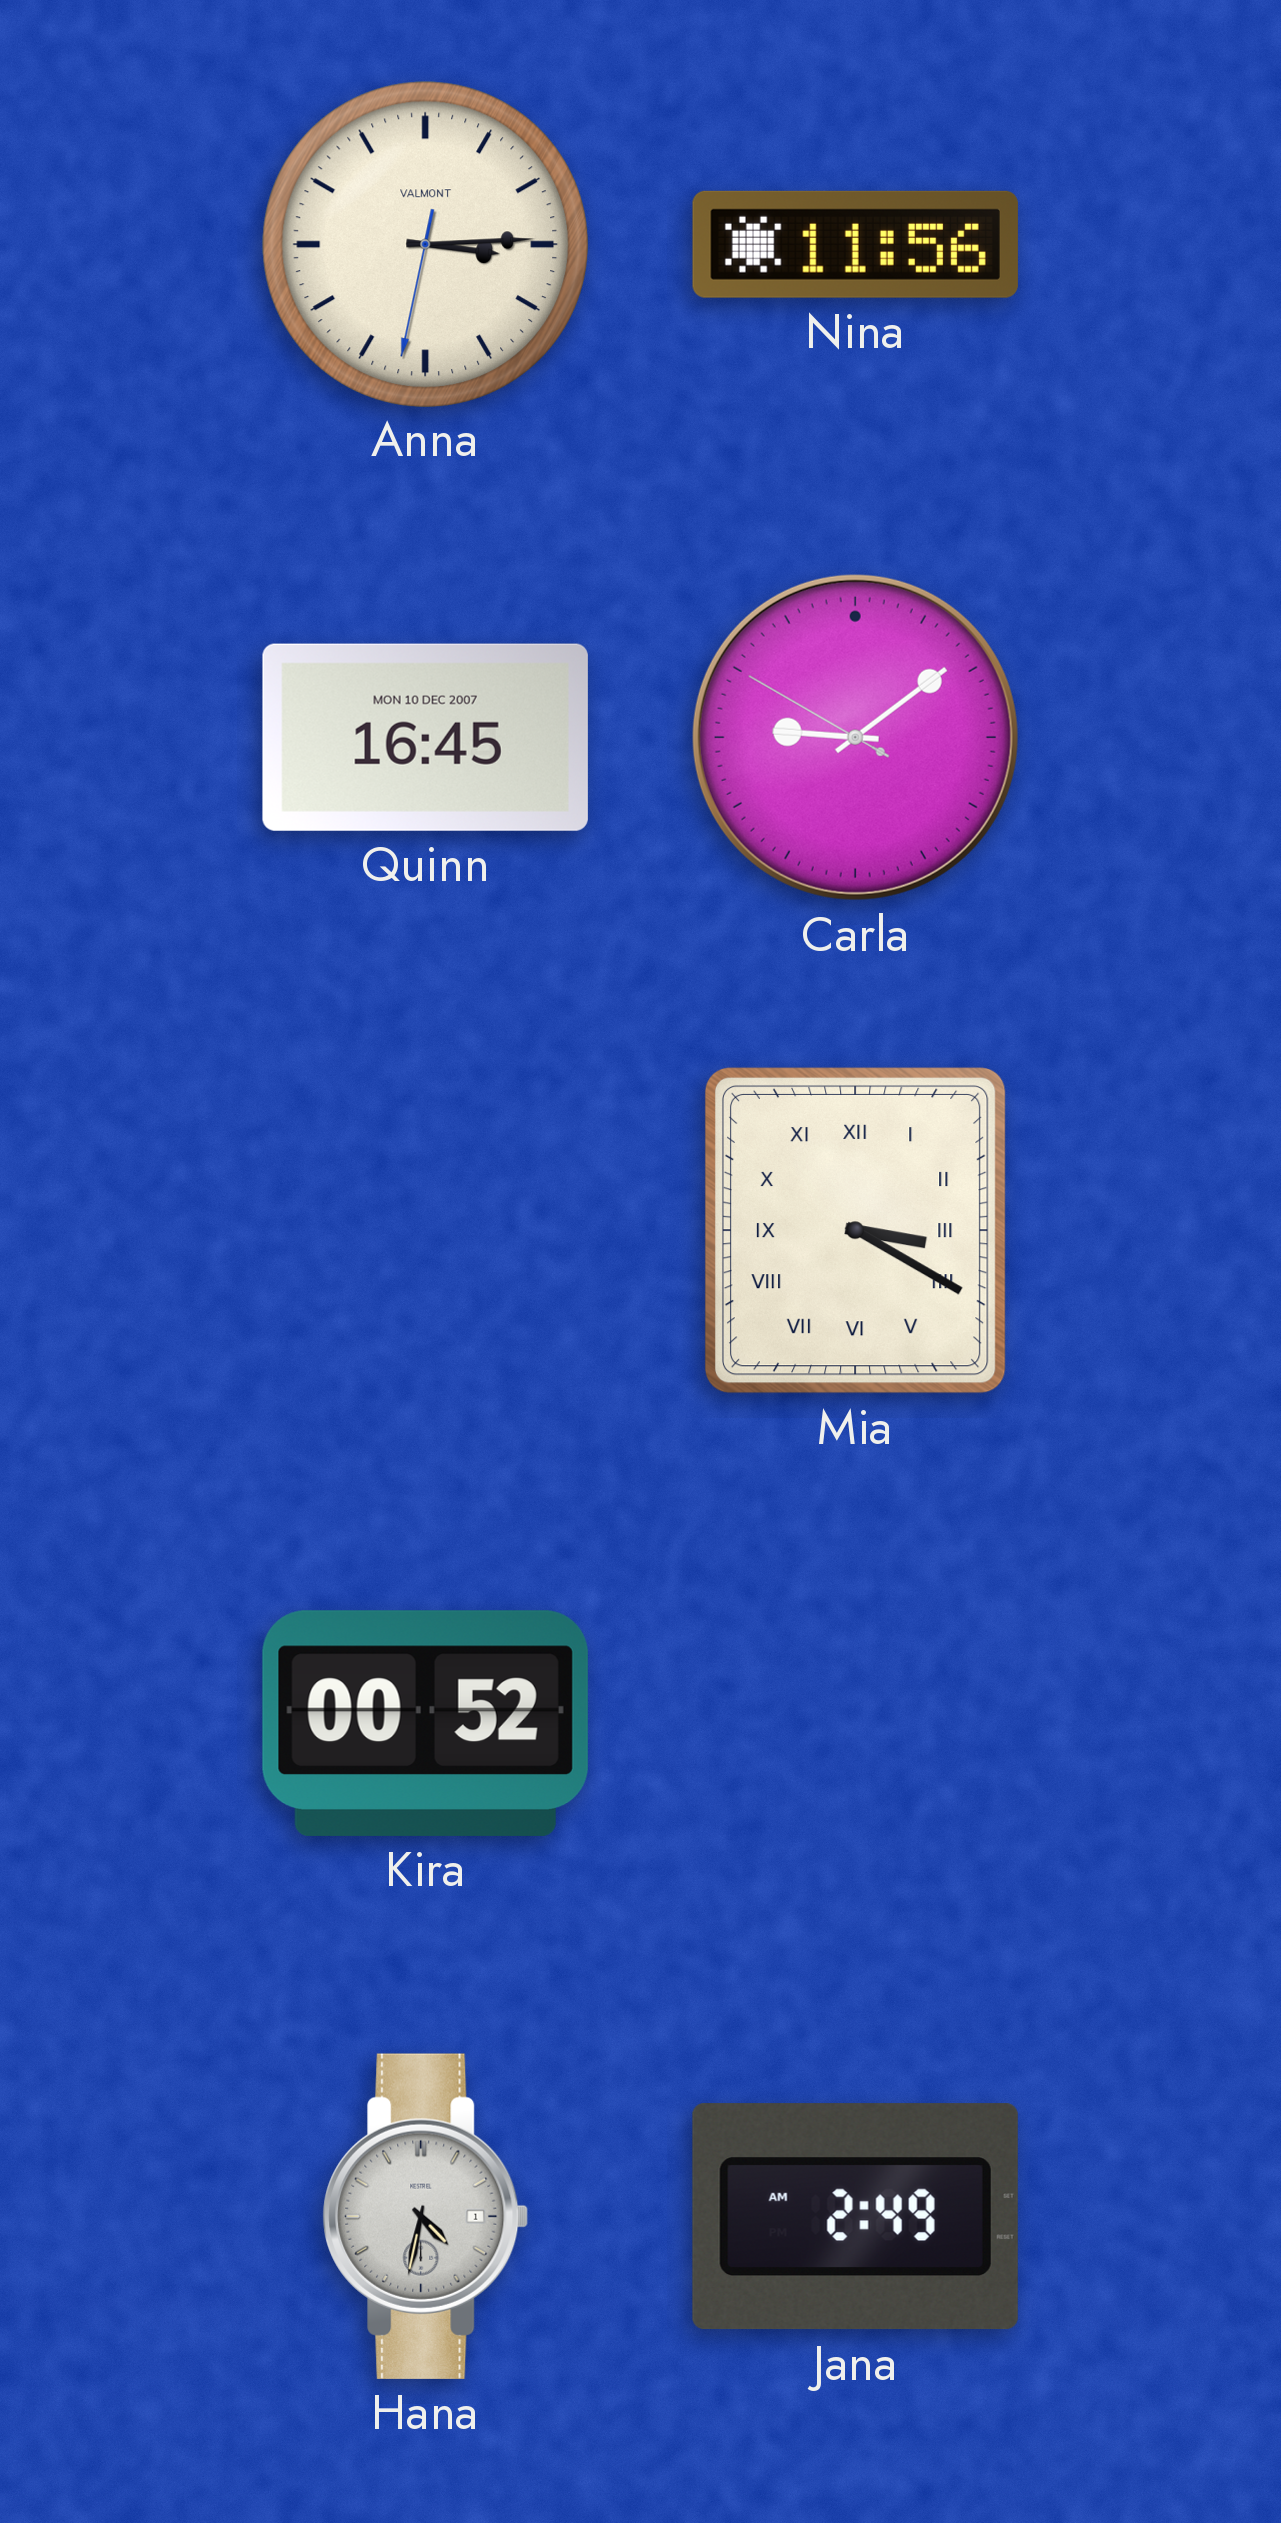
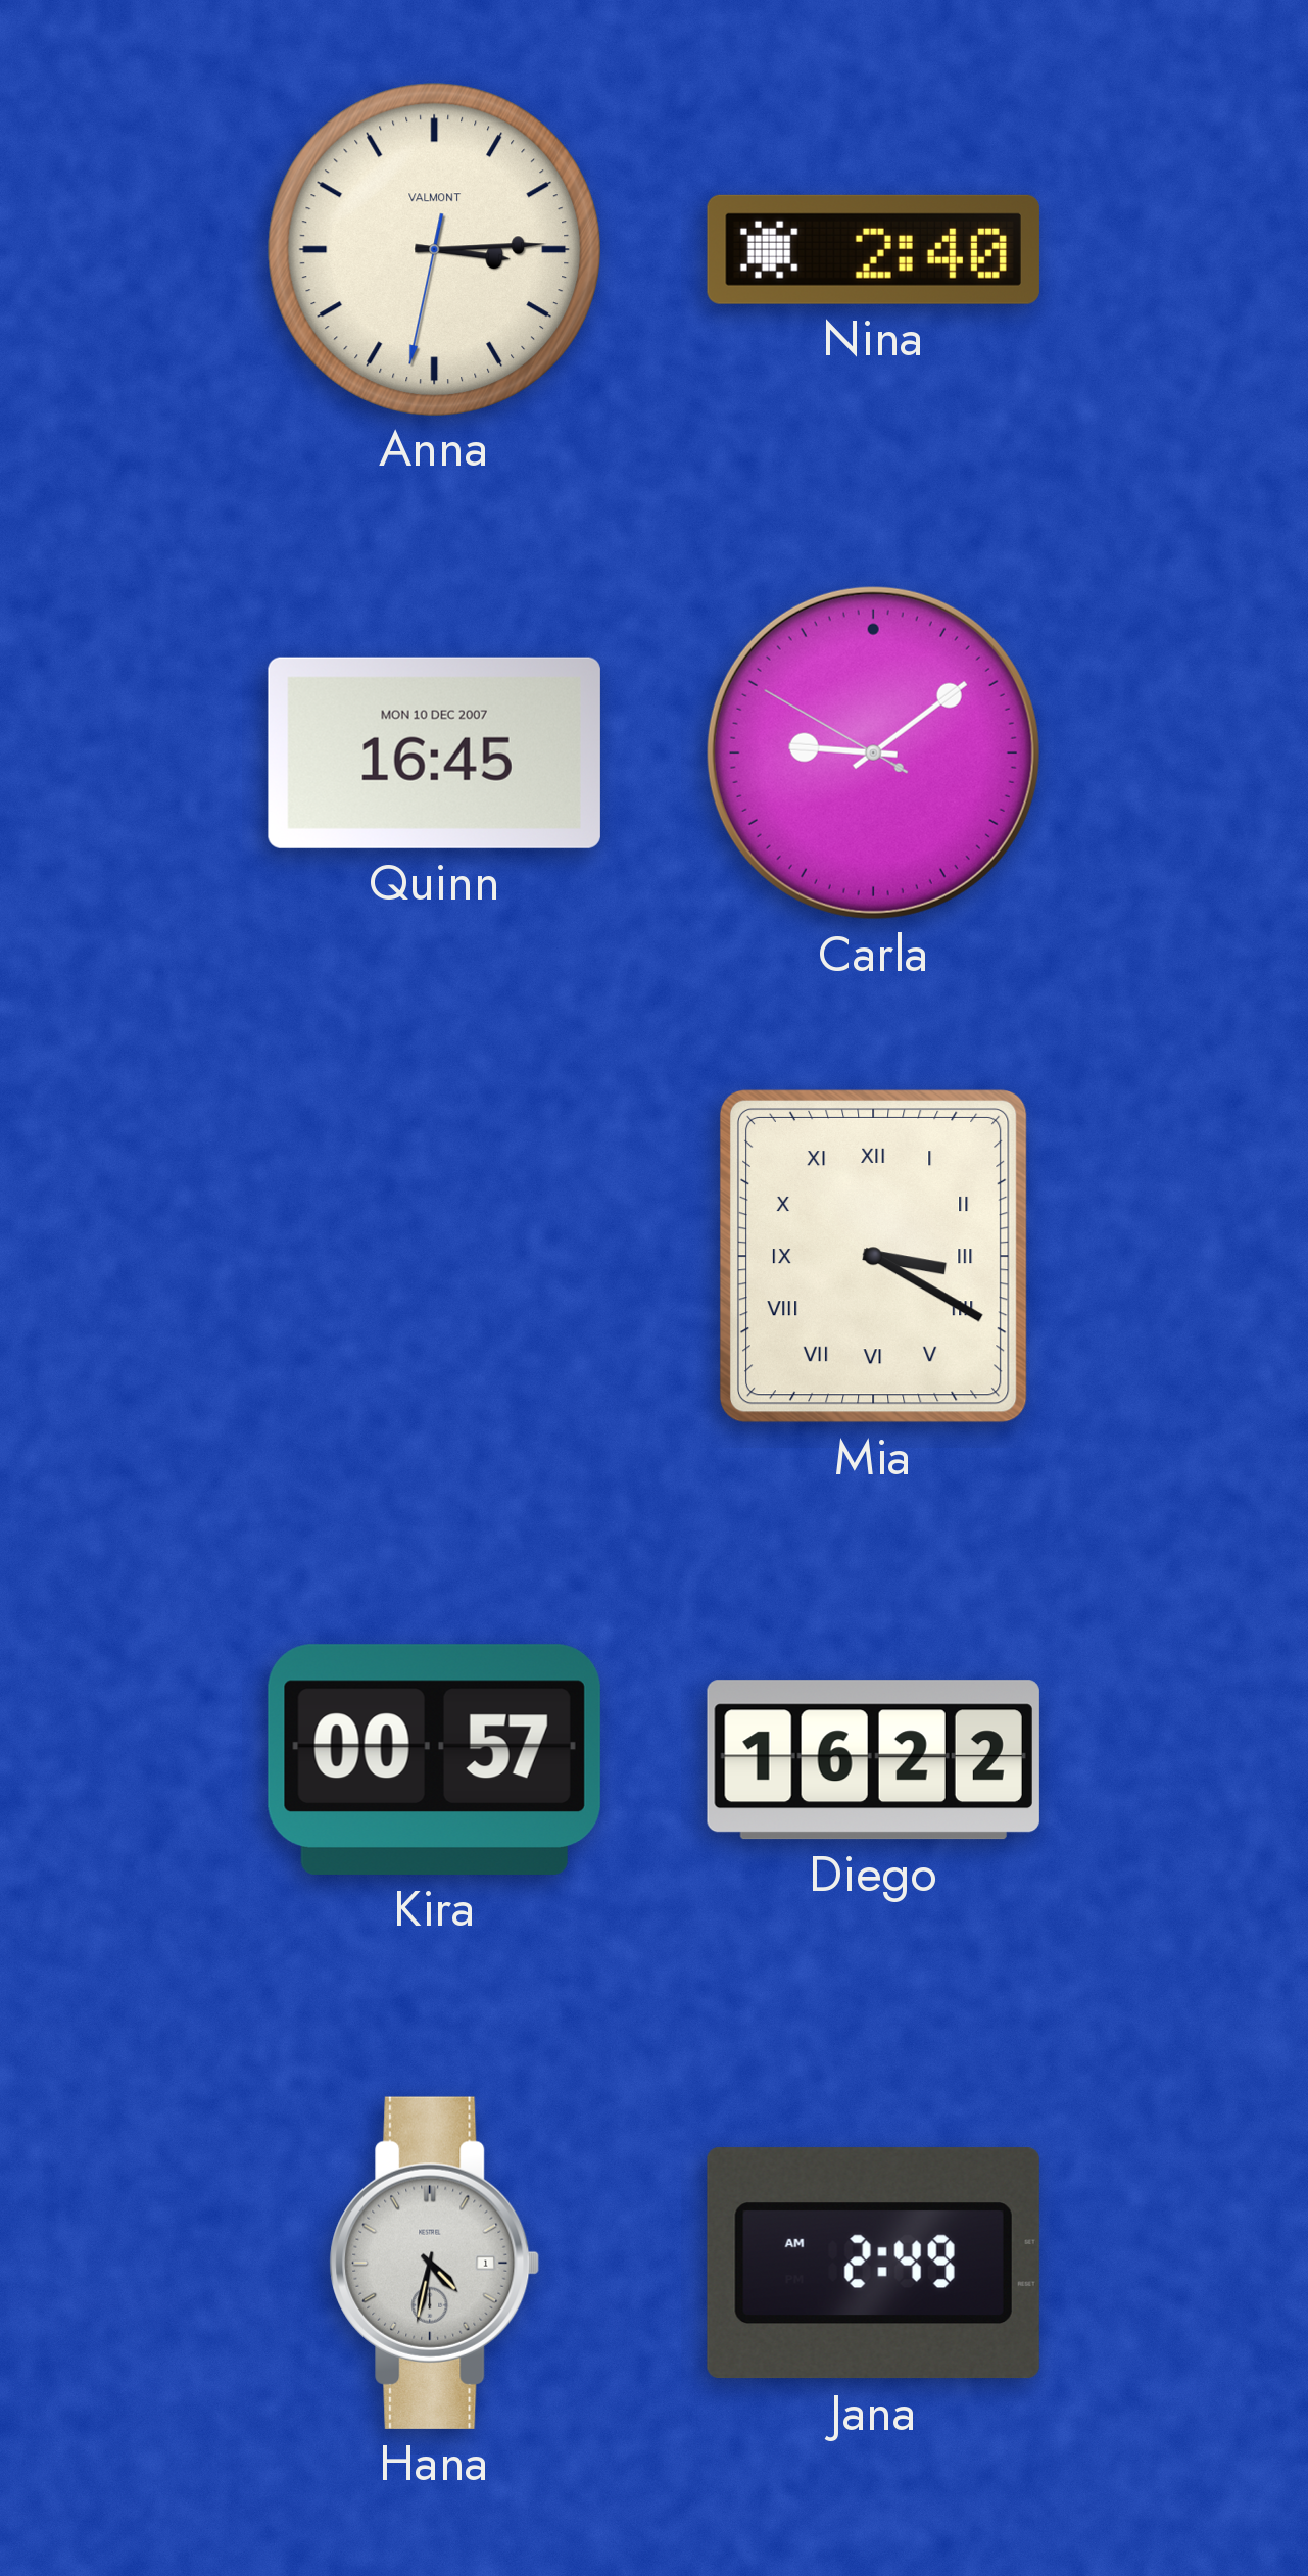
Nina: 11:56 -> 2:40 (873, 249)
Kira: 00:52 -> 00:57 (434, 1759)
Diego: none -> 16:22 (873, 1760)
